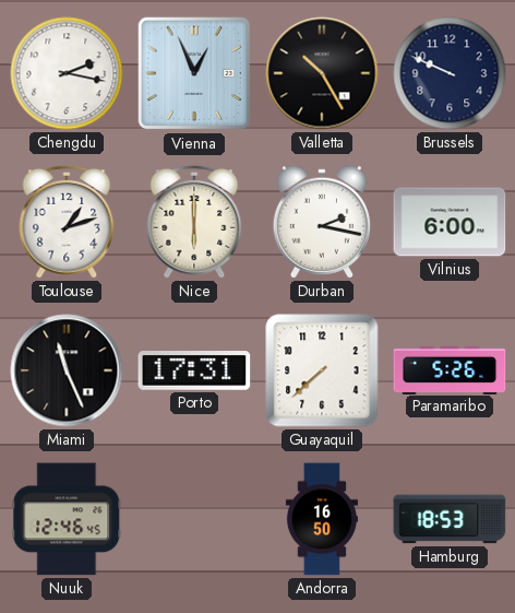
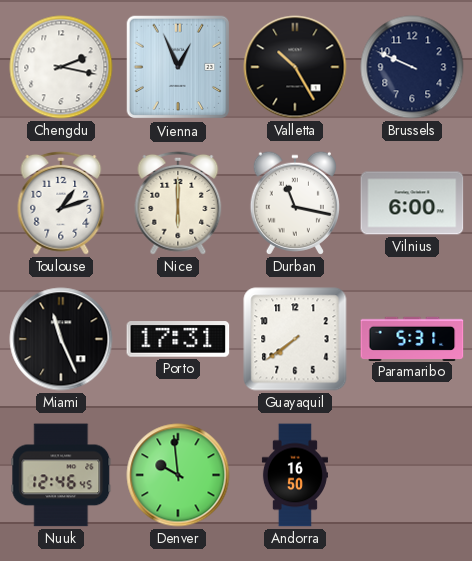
Durban: 2:17 -> 11:17 (295, 203)
Guayaquil: 7:38 -> 7:39 (295, 339)
Paramaribo: 5:26 -> 5:31 (412, 338)
Denver: none -> 9:59 (178, 475)
Hamburg: 18:53 -> none (450, 519)
